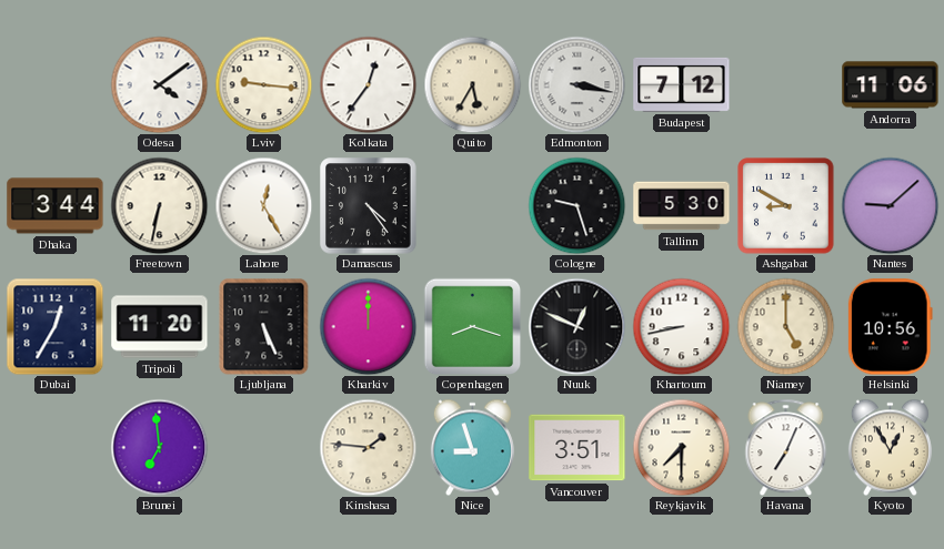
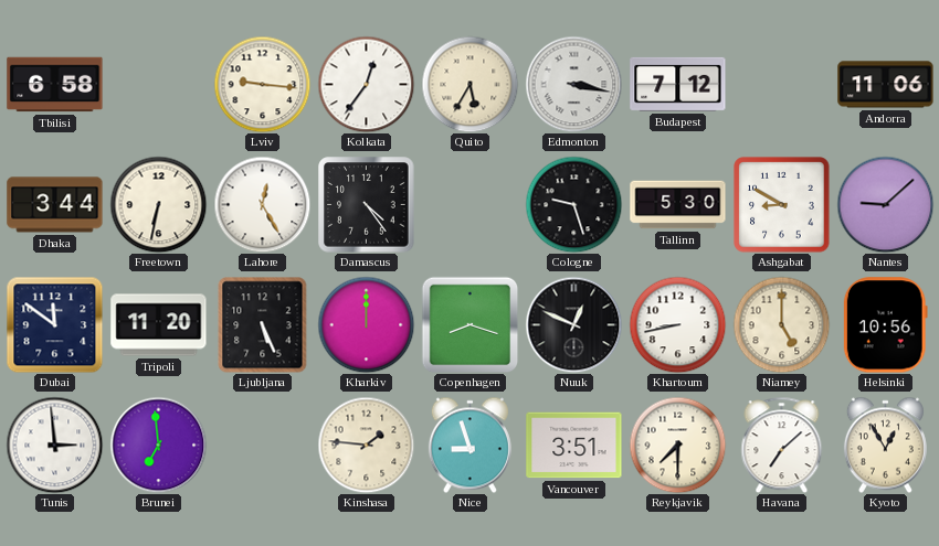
Tbilisi: none -> 6:58 (55, 85)
Odesa: 4:09 -> none (159, 84)
Dubai: 12:35 -> 11:51 (54, 324)
Tunis: none -> 2:59 (54, 445)
Havana: 7:04 -> 7:08 (782, 445)
